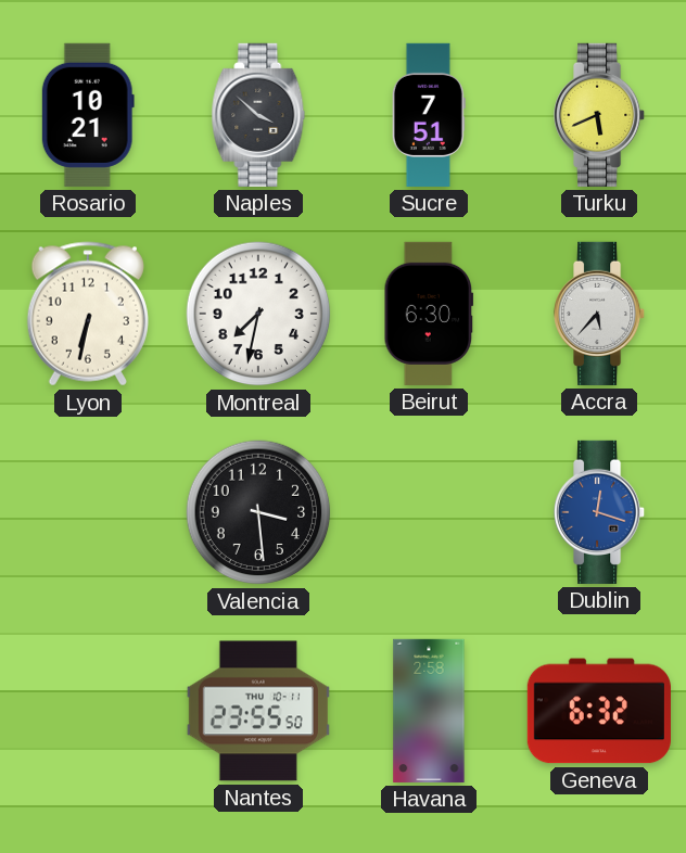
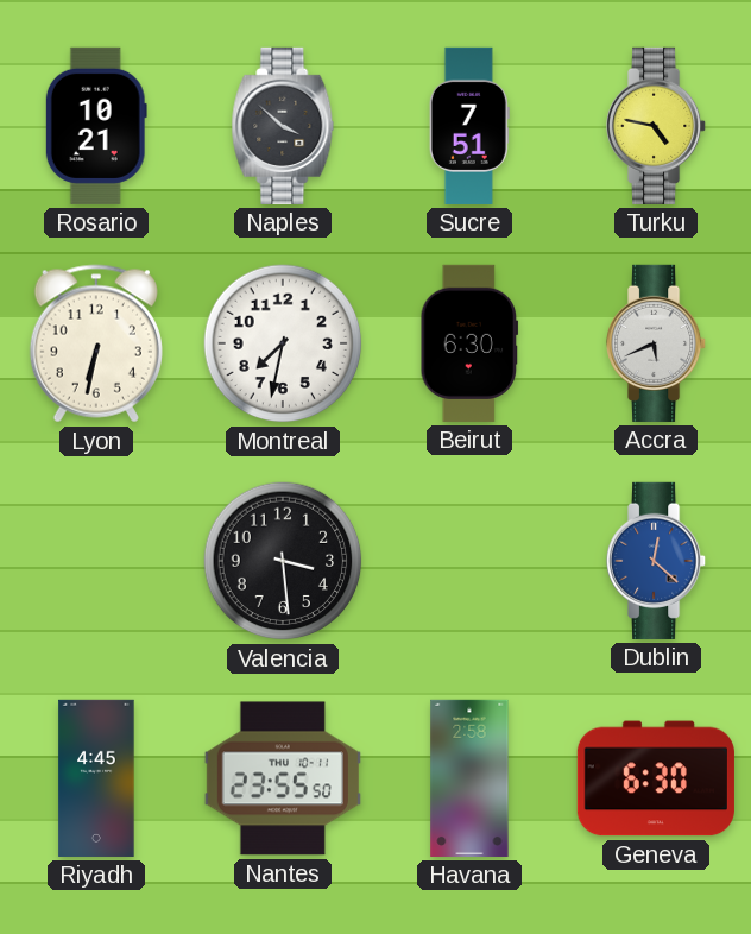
Turku: 5:41 -> 4:47 (657, 126)
Accra: 5:37 -> 5:41 (657, 343)
Dublin: 12:18 -> 12:22 (657, 561)
Riyadh: none -> 4:45 (96, 778)
Geneva: 6:32 -> 6:30 (656, 778)
